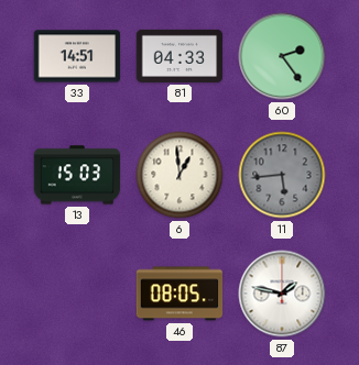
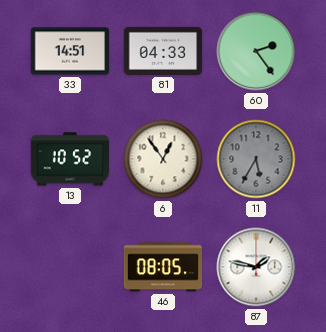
13: 15:03 -> 10:52 (70, 159)
6: 12:59 -> 12:54 (163, 159)
11: 5:44 -> 5:35 (256, 159)
